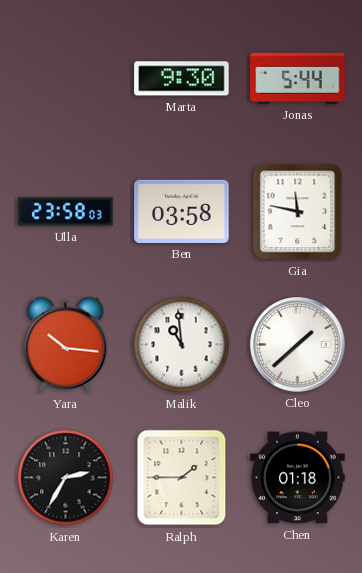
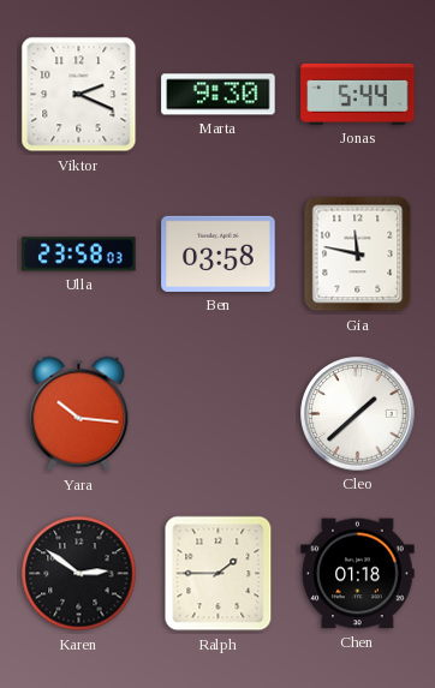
Viktor: none -> 2:19 (79, 95)
Malik: 10:59 -> none (182, 345)
Karen: 2:35 -> 2:51 (79, 574)
